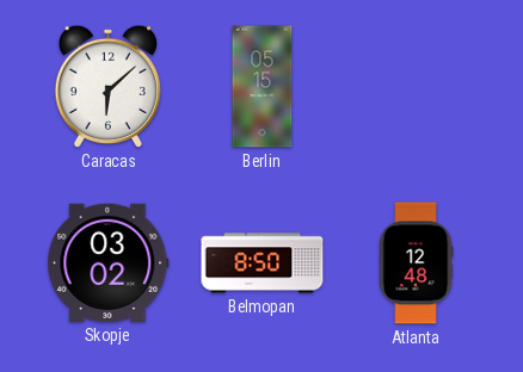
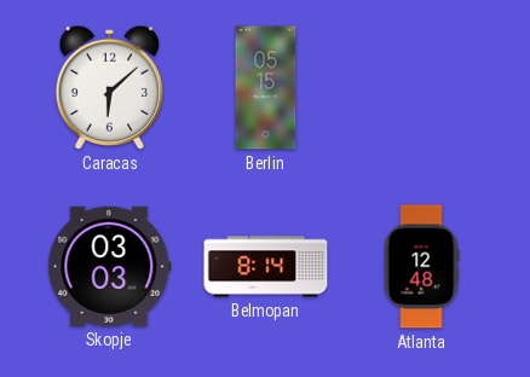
Skopje: 03:02 -> 03:03 (110, 266)
Belmopan: 8:50 -> 8:14 (266, 267)
